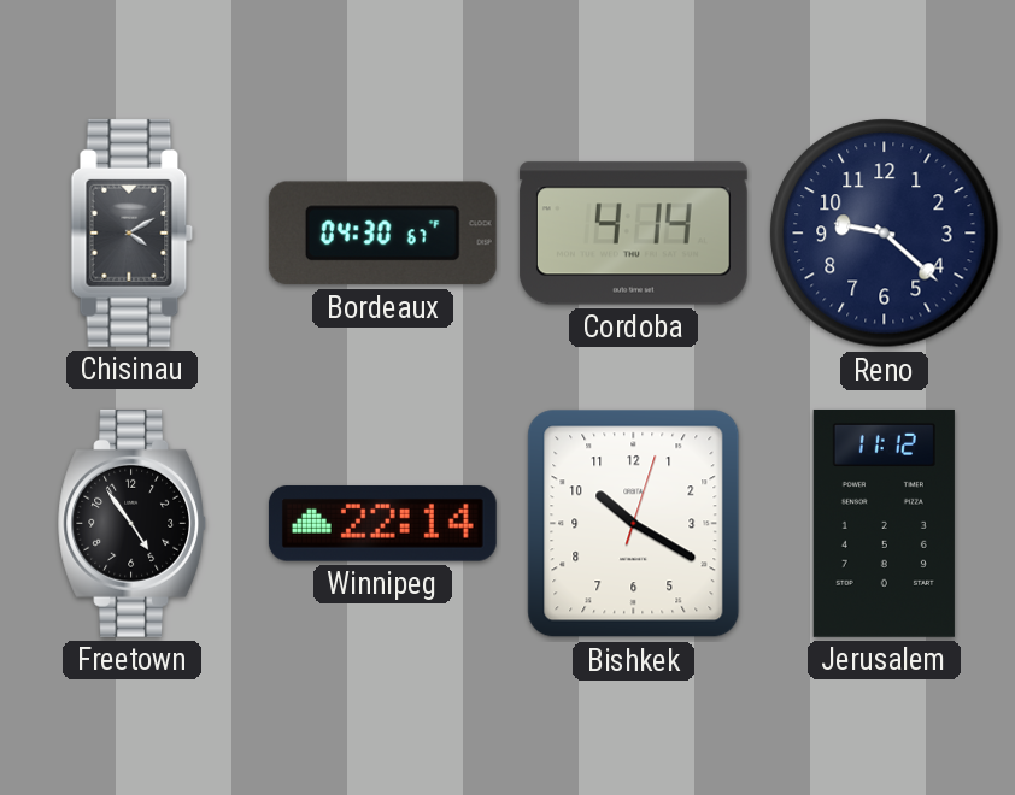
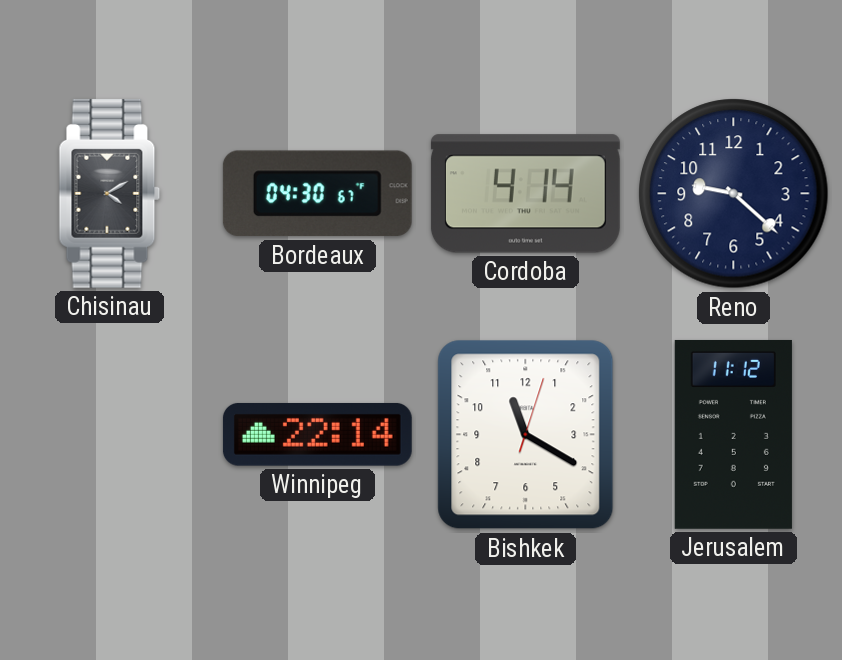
Freetown: 4:54 -> none (131, 523)
Bishkek: 10:20 -> 11:20 (526, 435)
